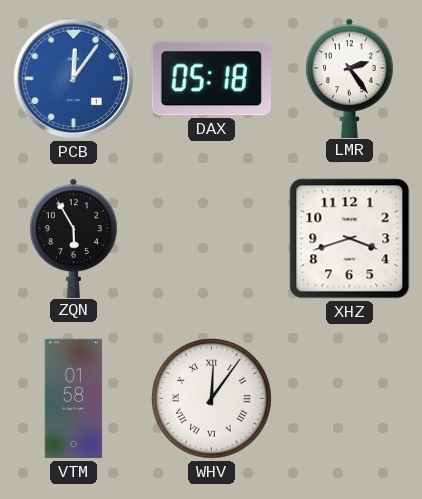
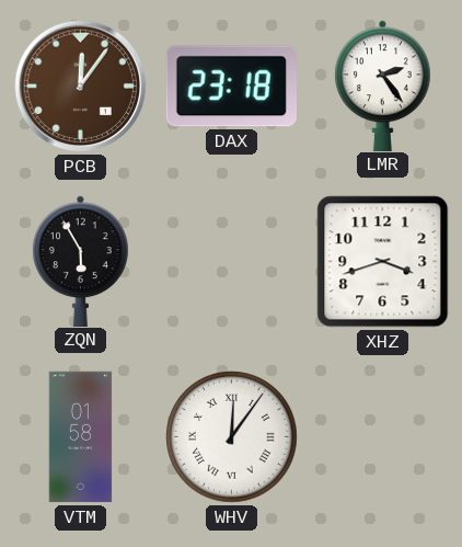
PCB dial: blue -> brown (81, 87)
DAX: 05:18 -> 23:18 (231, 87)
